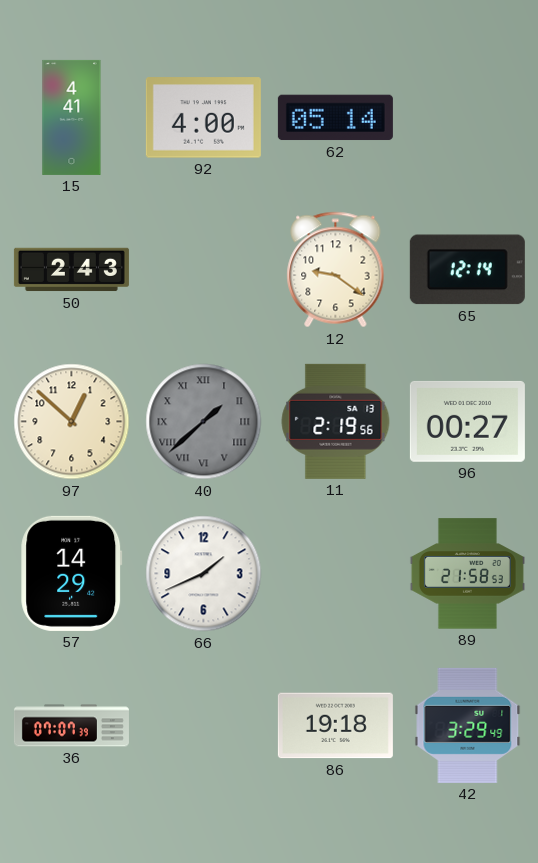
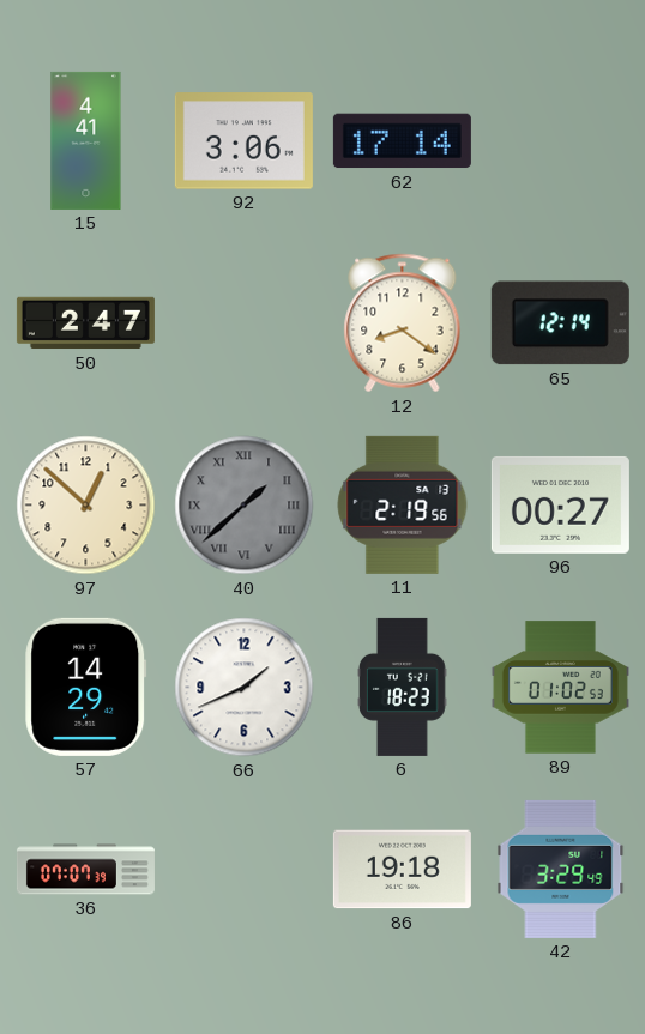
92: 4:00 -> 3:06 (243, 141)
62: 05:14 -> 17:14 (402, 141)
50: 2:43 -> 2:47 (85, 323)
12: 9:21 -> 8:21 (403, 323)
6: none -> 18:23 (403, 687)
89: 21:58 -> 01:02 (560, 688)
